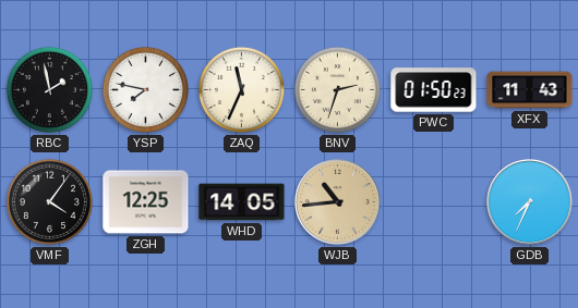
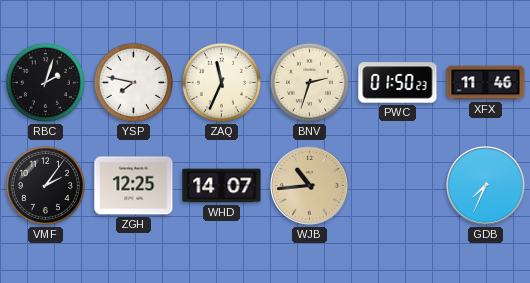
RBC: 1:58 -> 2:03 (45, 82)
XFX: 11:43 -> 11:46 (486, 83)
VMF: 4:06 -> 2:06 (45, 185)
WHD: 14:05 -> 14:07 (222, 186)
